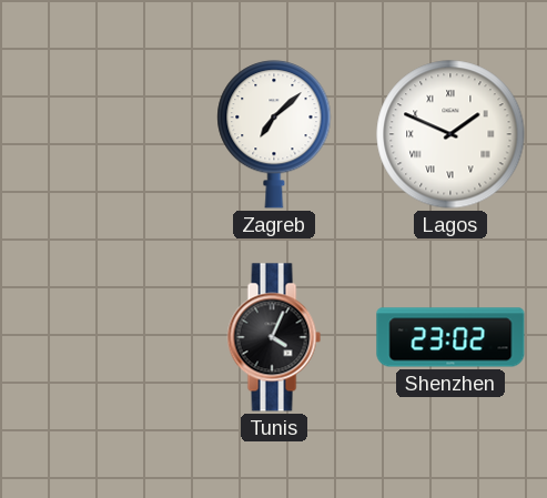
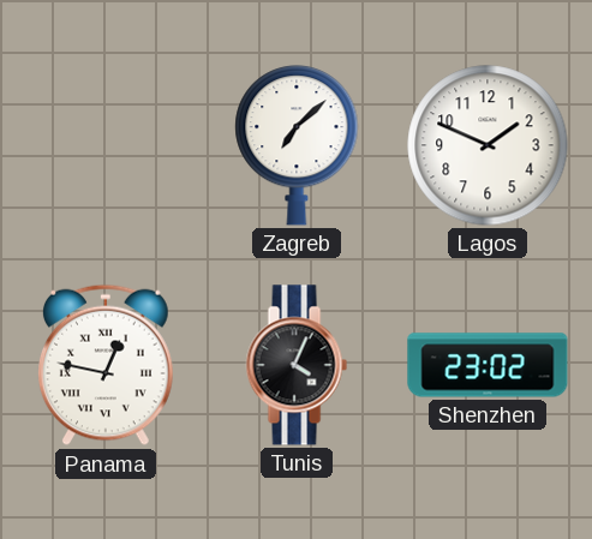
Lagos numerals: Roman -> Arabic (488, 145)
Panama: none -> 12:47 (107, 365)
